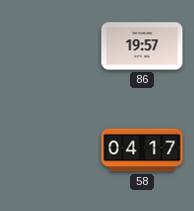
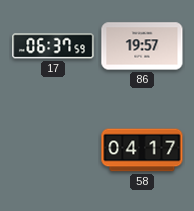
17: none -> 06:37 (53, 46)
